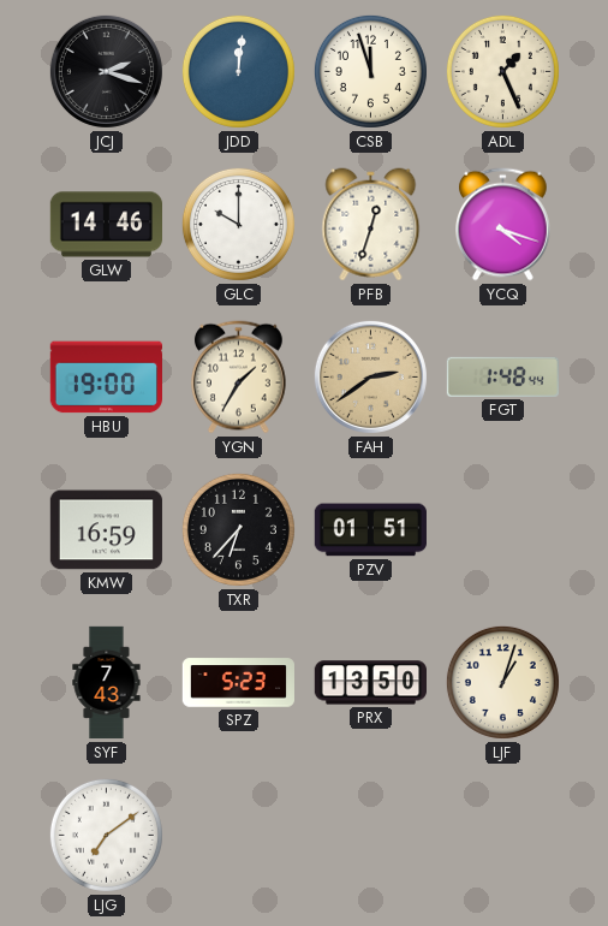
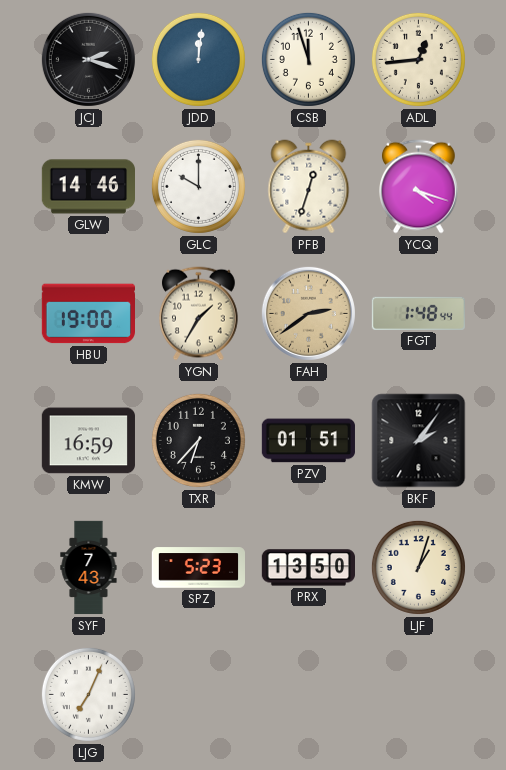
ADL: 1:26 -> 12:44 (418, 59)
BKF: none -> 2:06 (419, 441)
LJG: 7:09 -> 7:04 (88, 694)
